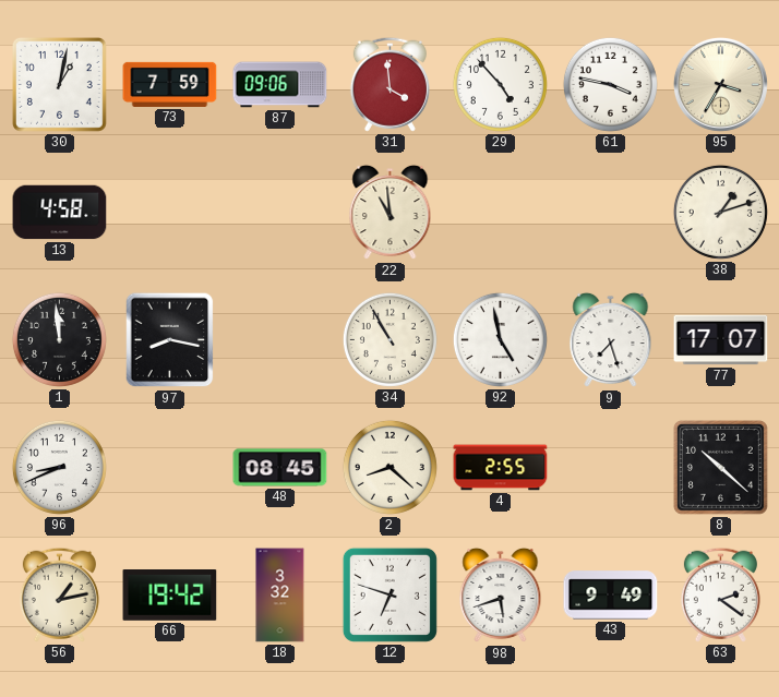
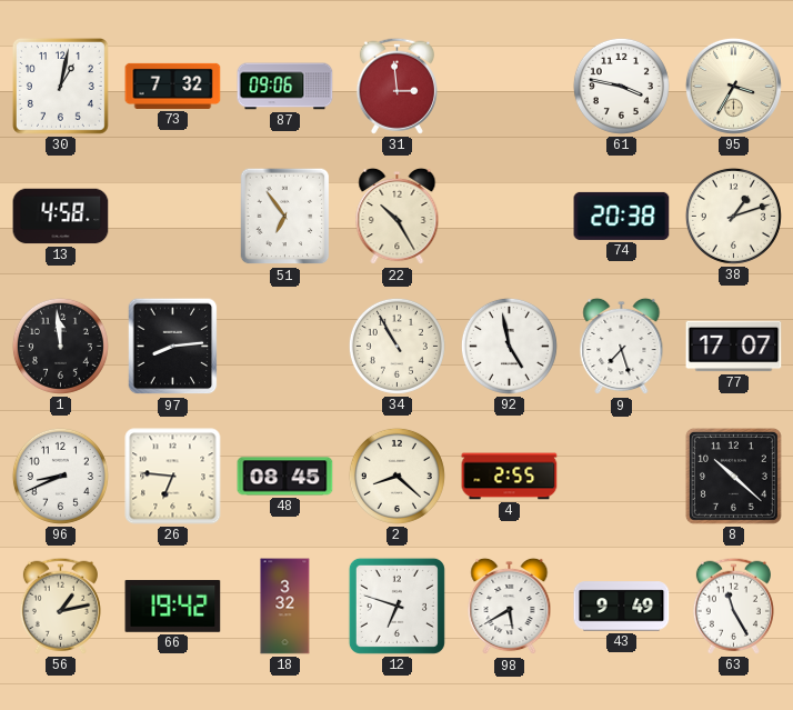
73: 7:59 -> 7:32 (173, 86)
31: 3:59 -> 2:59 (396, 86)
29: 4:53 -> none (500, 84)
51: none -> 6:54 (285, 217)
22: 10:59 -> 10:25 (398, 217)
74: none -> 20:38 (622, 216)
97: 8:17 -> 8:14 (173, 347)
26: none -> 6:46 (173, 477)
98: 5:42 -> 5:40 (510, 607)
63: 2:21 -> 11:25 (733, 606)
